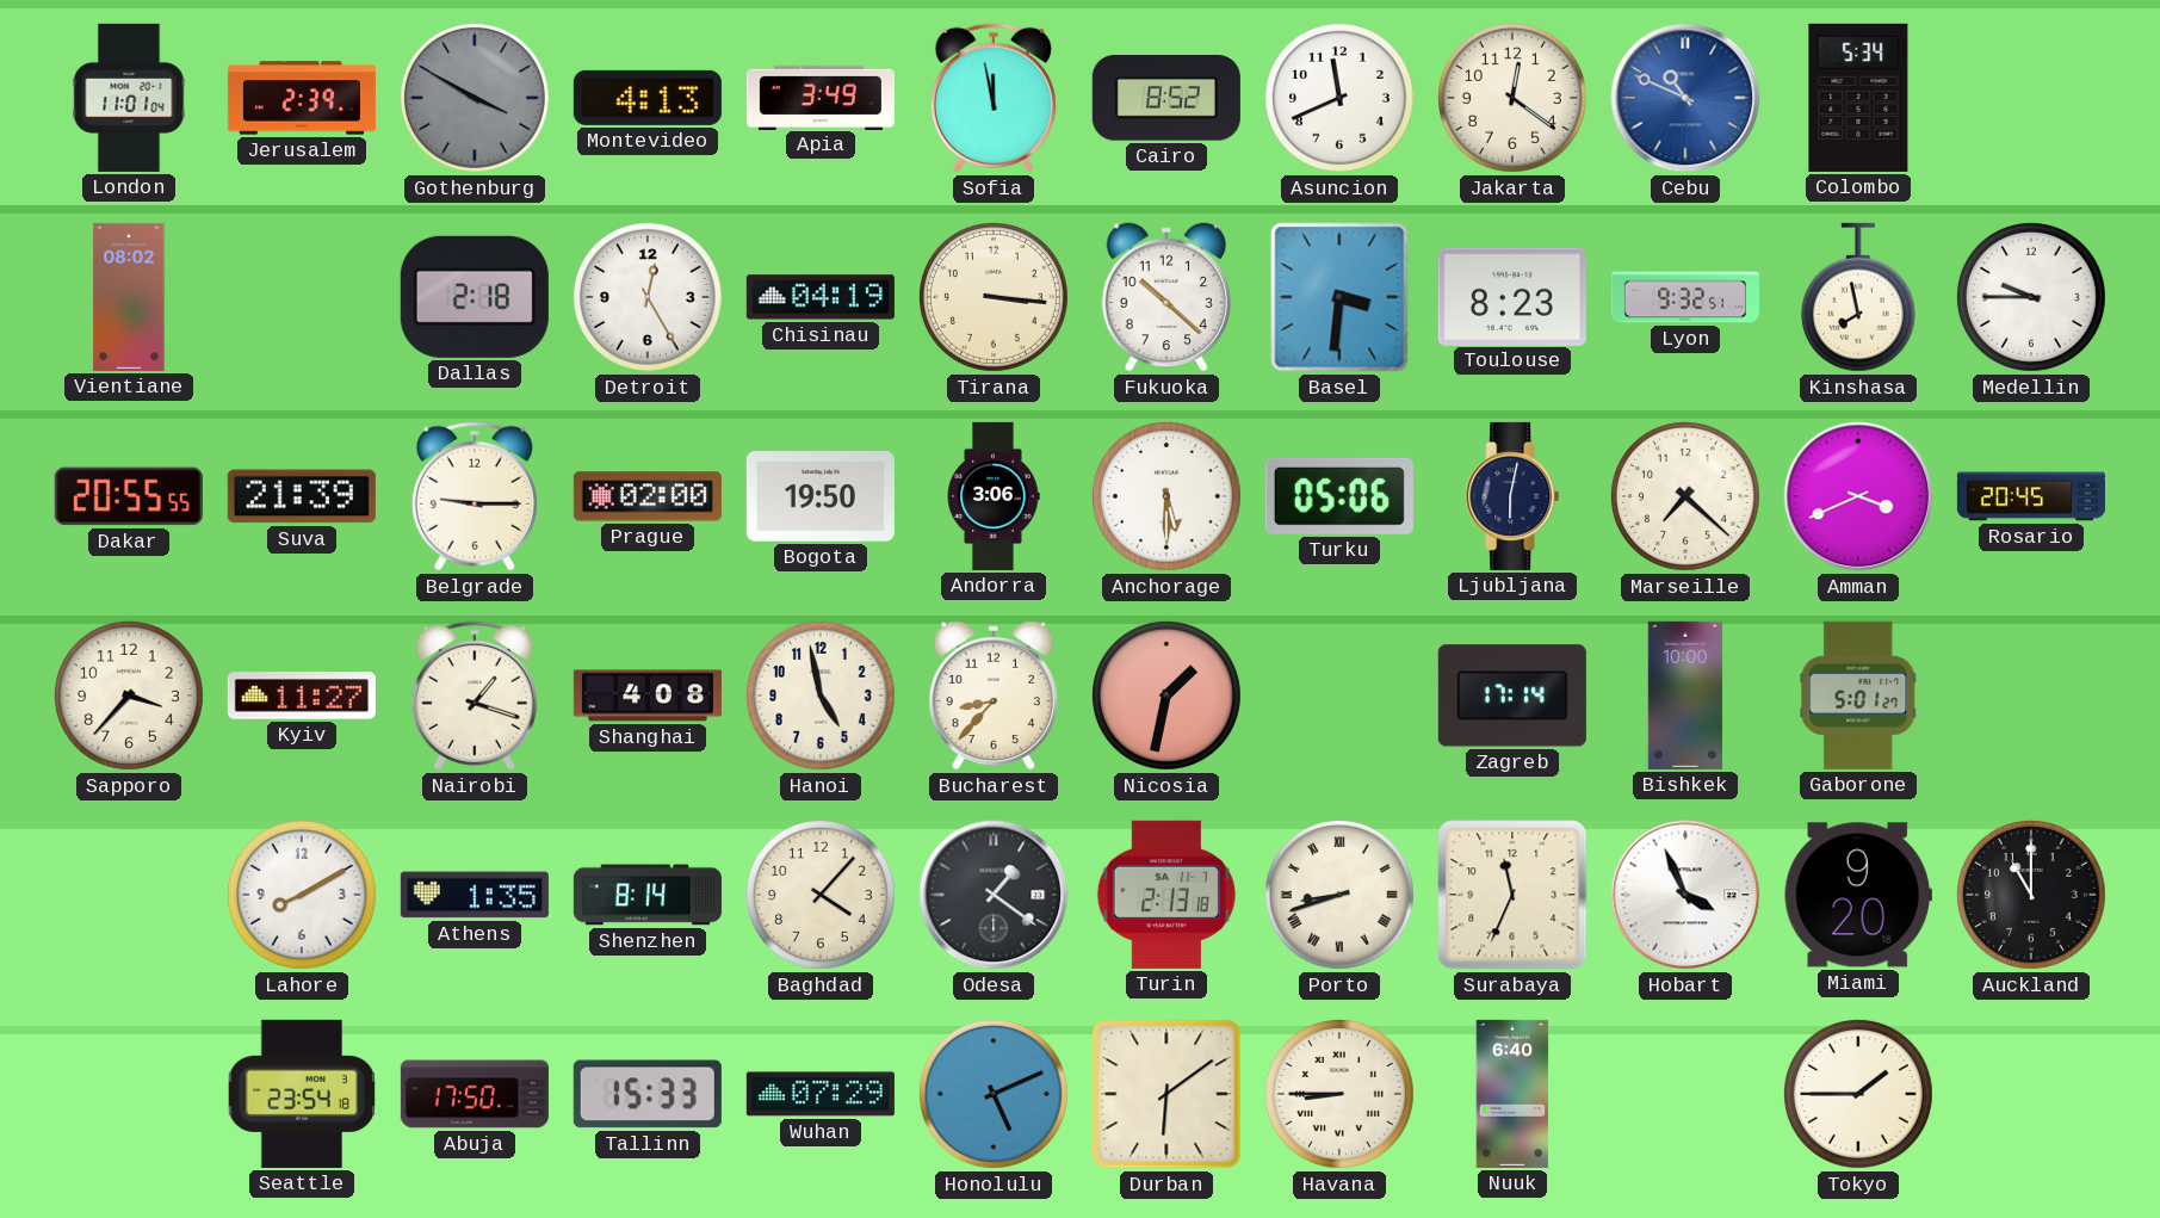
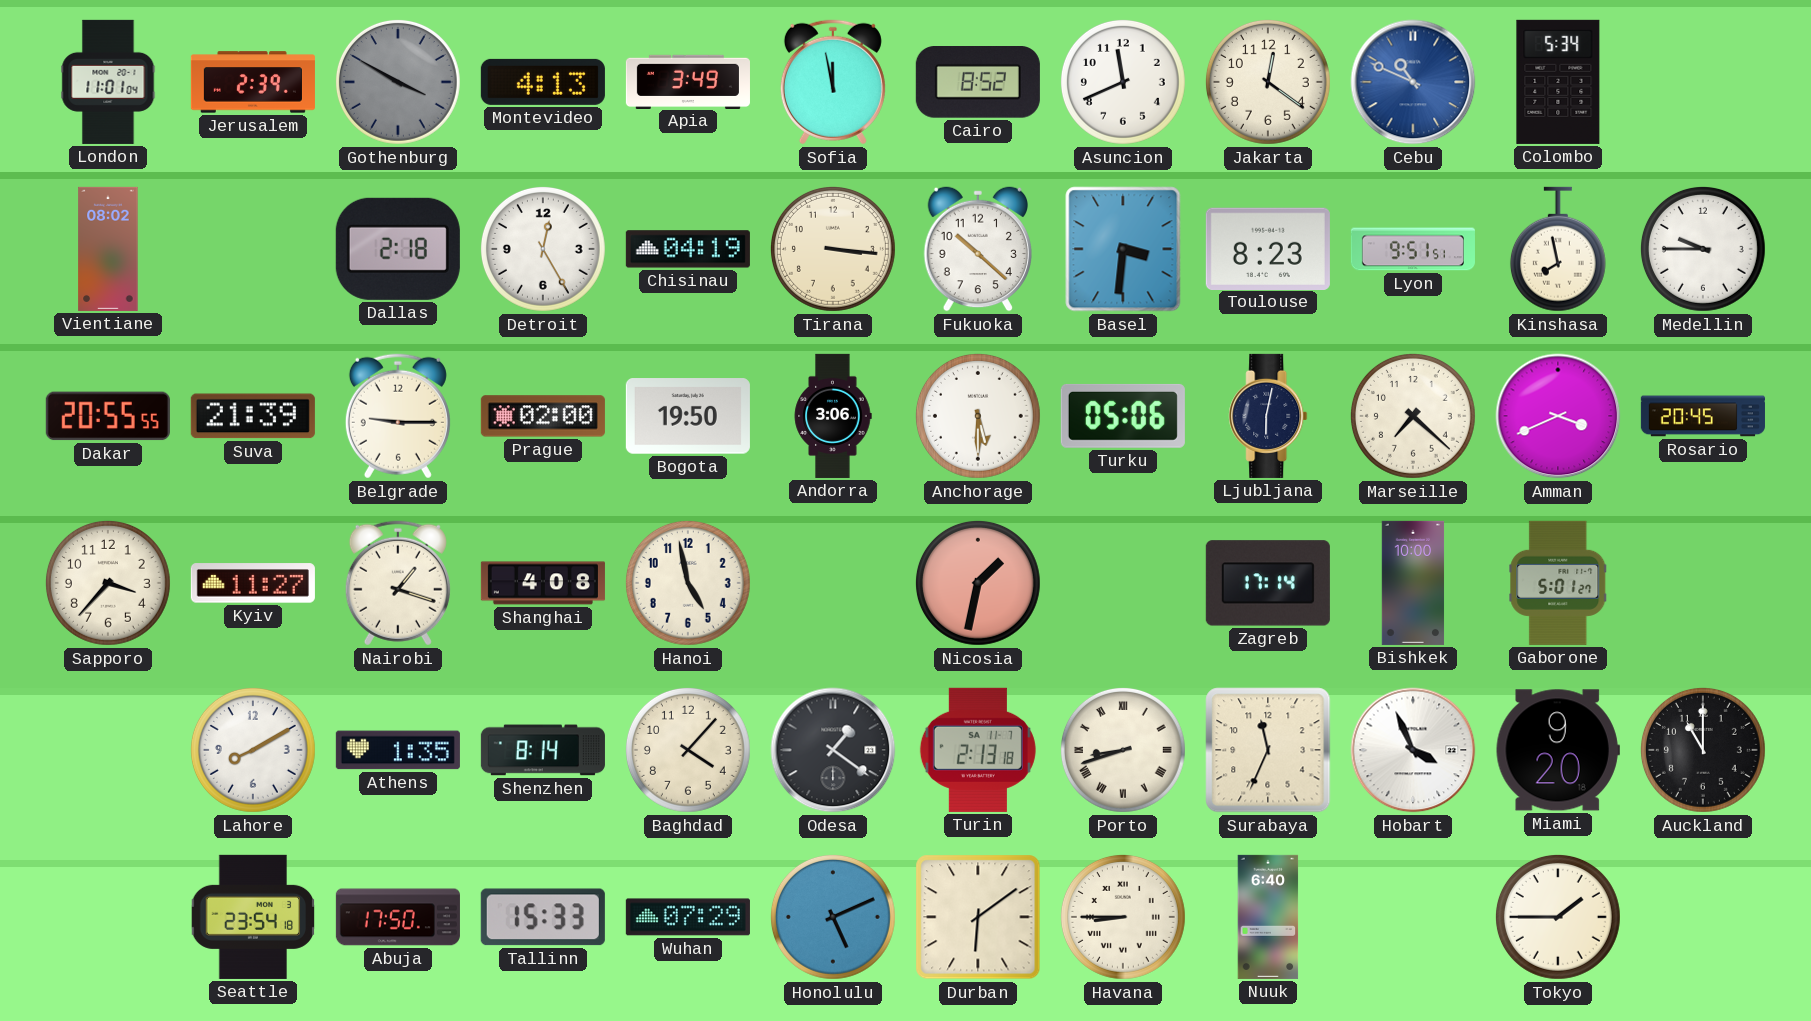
Lyon: 9:32 -> 9:51 (1413, 249)
Bucharest: 8:37 -> none (992, 695)
